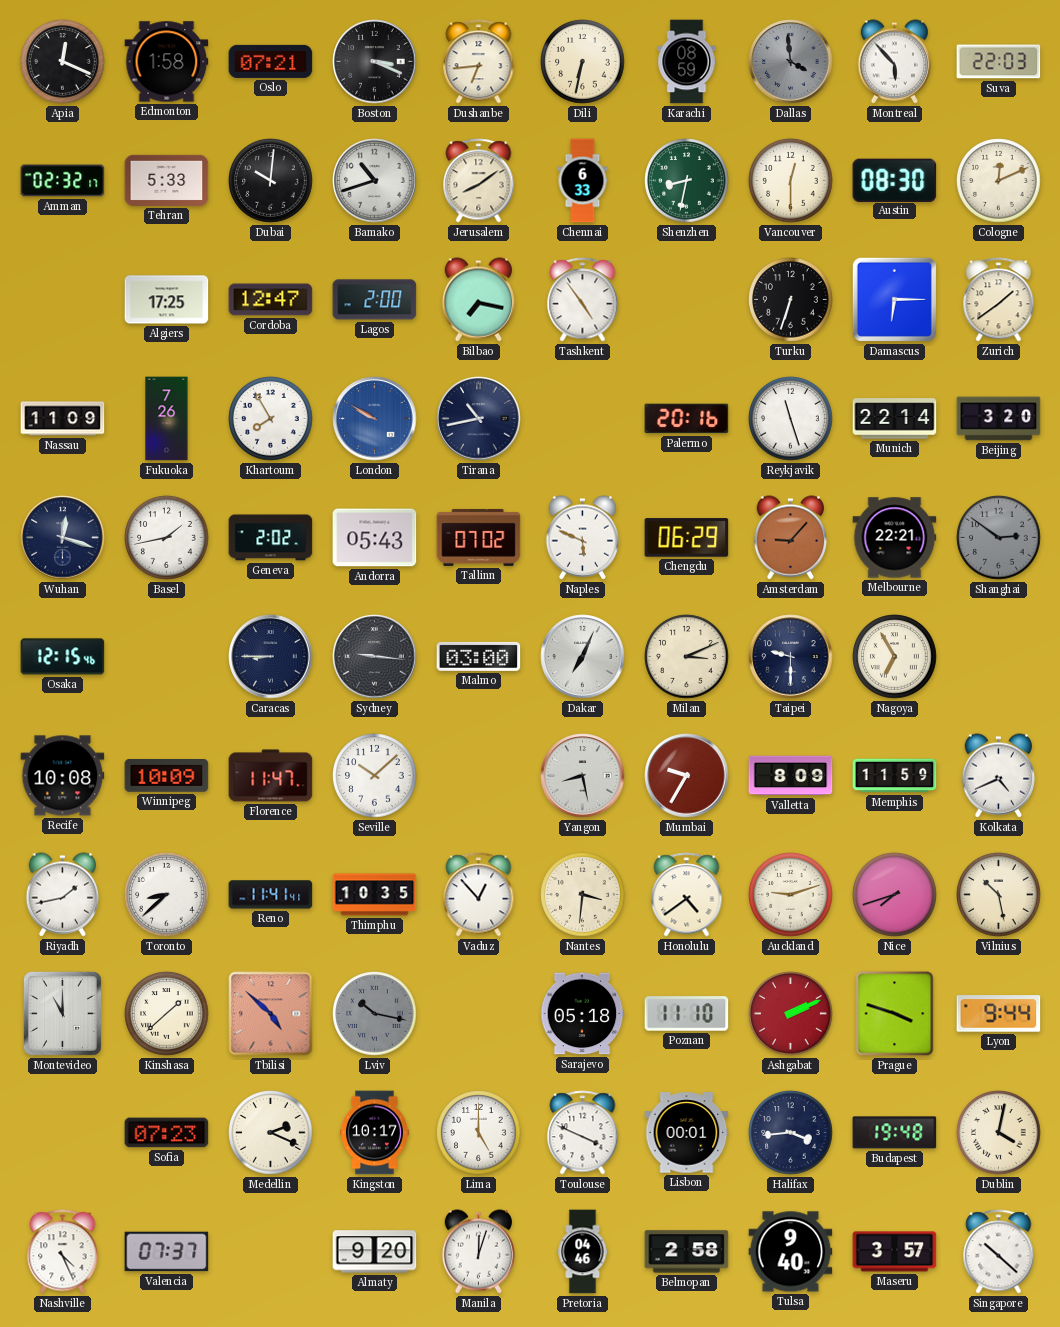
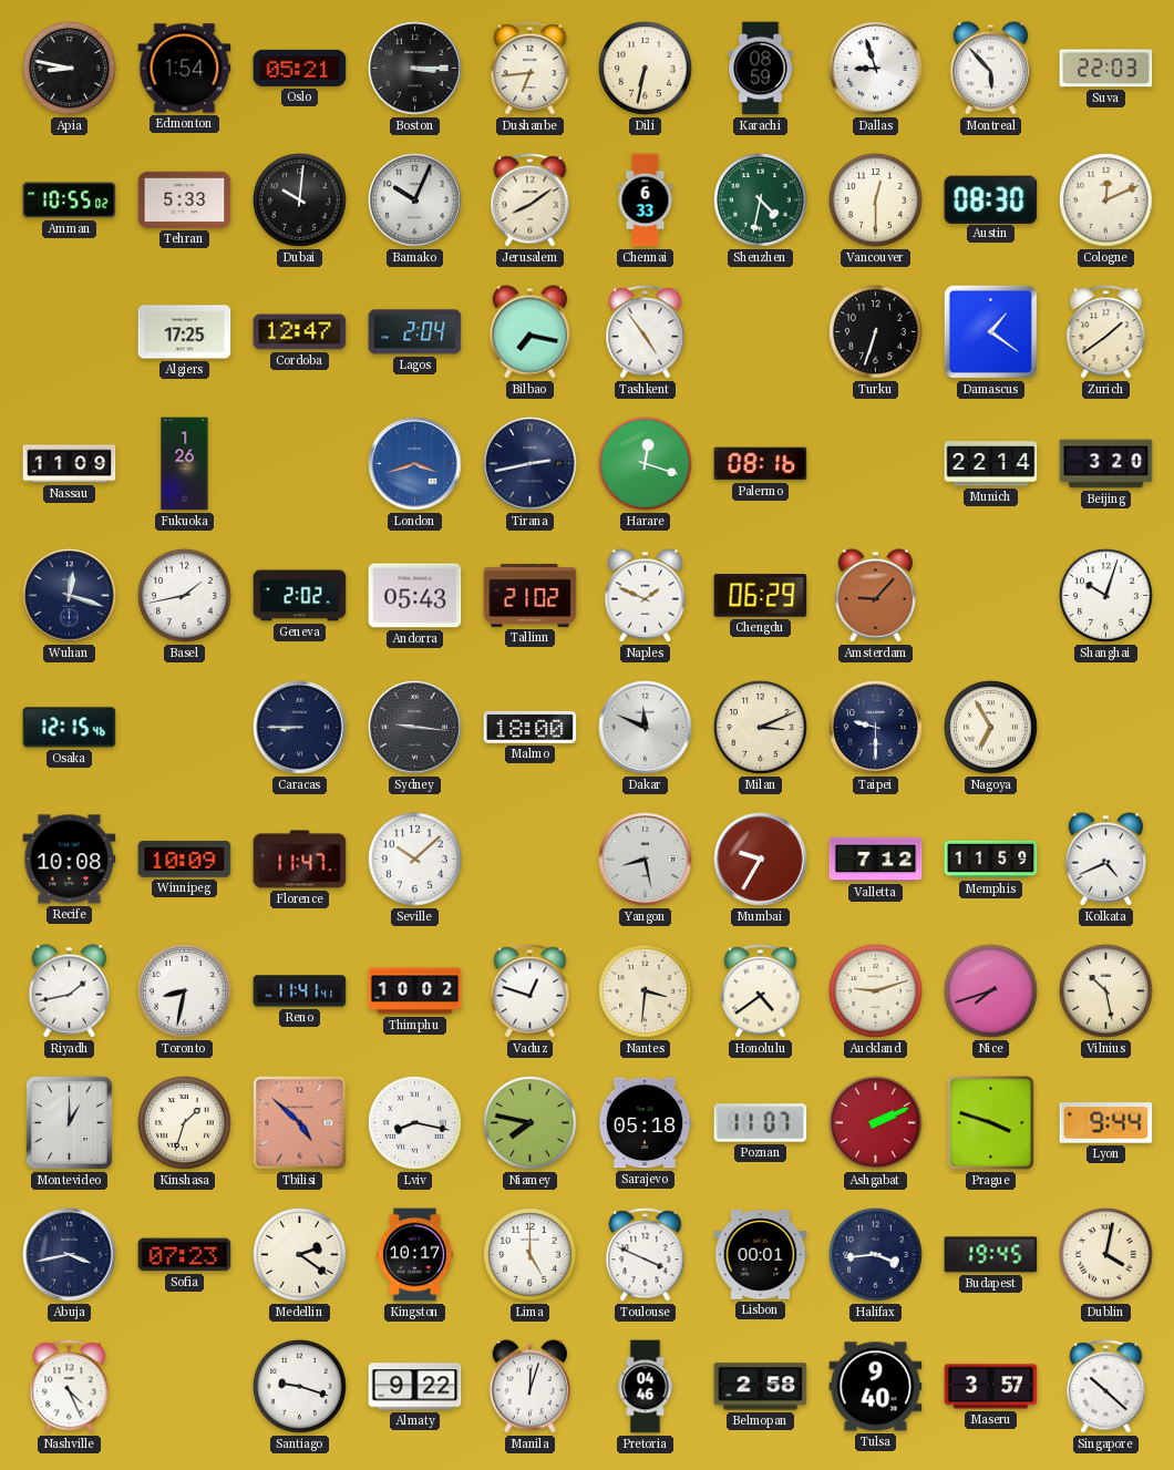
Apia: 12:19 -> 8:47 (70, 69)
Edmonton: 1:58 -> 1:54 (185, 69)
Oslo: 07:21 -> 05:21 (300, 68)
Boston: 3:19 -> 3:15 (415, 69)
Dallas: 3:59 -> 8:57 (876, 69)
Dallas dial: grey -> white (876, 69)
Amman: 02:32 -> 10:55 (70, 201)
Bamako: 10:42 -> 10:04 (415, 201)
Shenzhen: 8:32 -> 4:32 (761, 201)
Lagos: 2:00 -> 2:04 (415, 332)
Damascus: 6:15 -> 1:21 (990, 331)
Fukuoka: 7:26 -> 1:26 (185, 464)
Khartoum: 7:55 -> none (271, 419)
London: 9:50 -> 3:42 (415, 464)
Tirana: 10:43 -> 2:43 (531, 464)
Harare: none -> 12:18 (646, 464)
Palermo: 20:16 -> 08:16 (761, 464)
Reykjavik: 11:27 -> none (791, 419)
Tallinn: 07:02 -> 21:02 (531, 595)
Naples: 5:49 -> 1:49 (646, 596)
Melbourne: 22:21 -> none (895, 538)
Shanghai: 2:51 -> 10:03 (1106, 596)
Shanghai dial: grey -> white (1106, 596)
Malmo: 03:00 -> 18:00 (531, 727)
Dakar: 7:04 -> 11:49 (646, 728)
Valletta: 8:09 -> 7:12 (876, 860)
Toronto: 8:38 -> 8:32 (185, 991)
Thimphu: 10:35 -> 10:02 (415, 991)
Vaduz: 12:53 -> 12:48 (531, 991)
Montevideo: 11:00 -> 1:00 (69, 1122)
Kinshasa: 1:38 -> 1:33 (185, 1123)
Lviv: 10:17 -> 8:17 (415, 1123)
Lviv dial: grey -> white (415, 1123)
Niamey: none -> 7:47 (531, 1123)
Poznan: 11:10 -> 11:07 (761, 1123)
Abuja: none -> 3:43 (70, 1255)
Medellin: 2:19 -> 2:21 (300, 1255)
Budapest: 19:48 -> 19:45 (991, 1255)
Valencia: 07:37 -> none (167, 1252)
Santiago: none -> 9:18 (300, 1387)
Almaty: 9:20 -> 9:22 (415, 1387)
